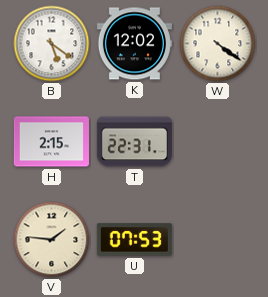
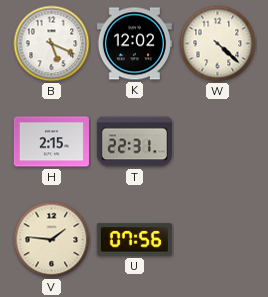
B: 5:21 -> 5:19 (52, 44)
W: 4:21 -> 4:22 (218, 44)
U: 07:53 -> 07:56 (134, 240)
